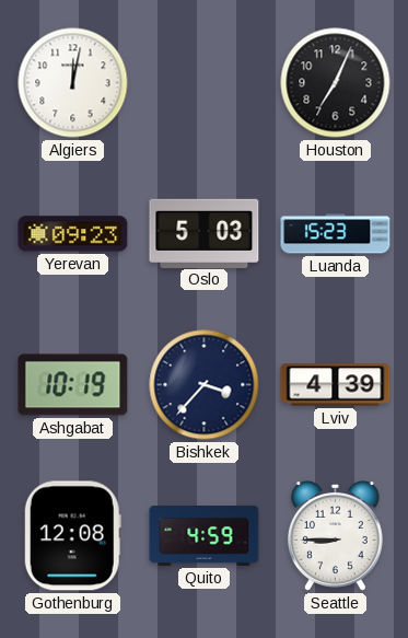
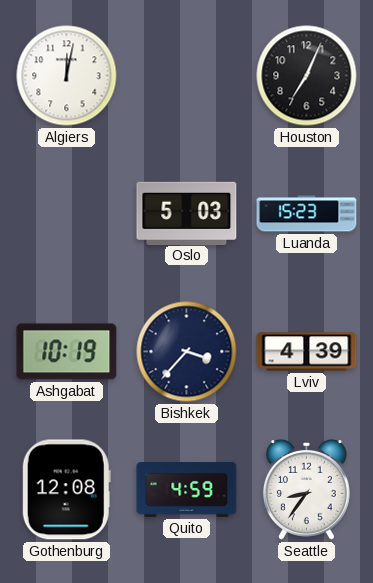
Yerevan: 09:23 -> none (73, 234)
Seattle: 8:45 -> 8:36 (306, 490)
